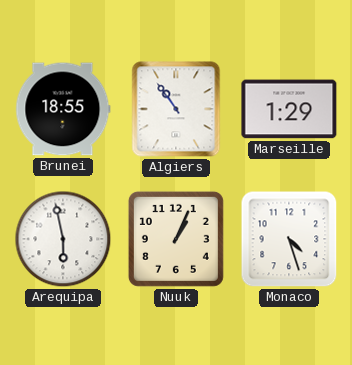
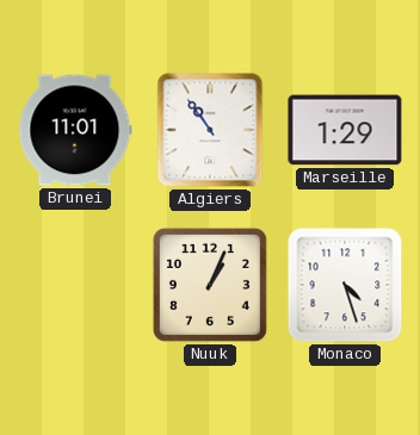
Brunei: 18:55 -> 11:01 (75, 130)
Arequipa: 5:58 -> none (63, 239)
